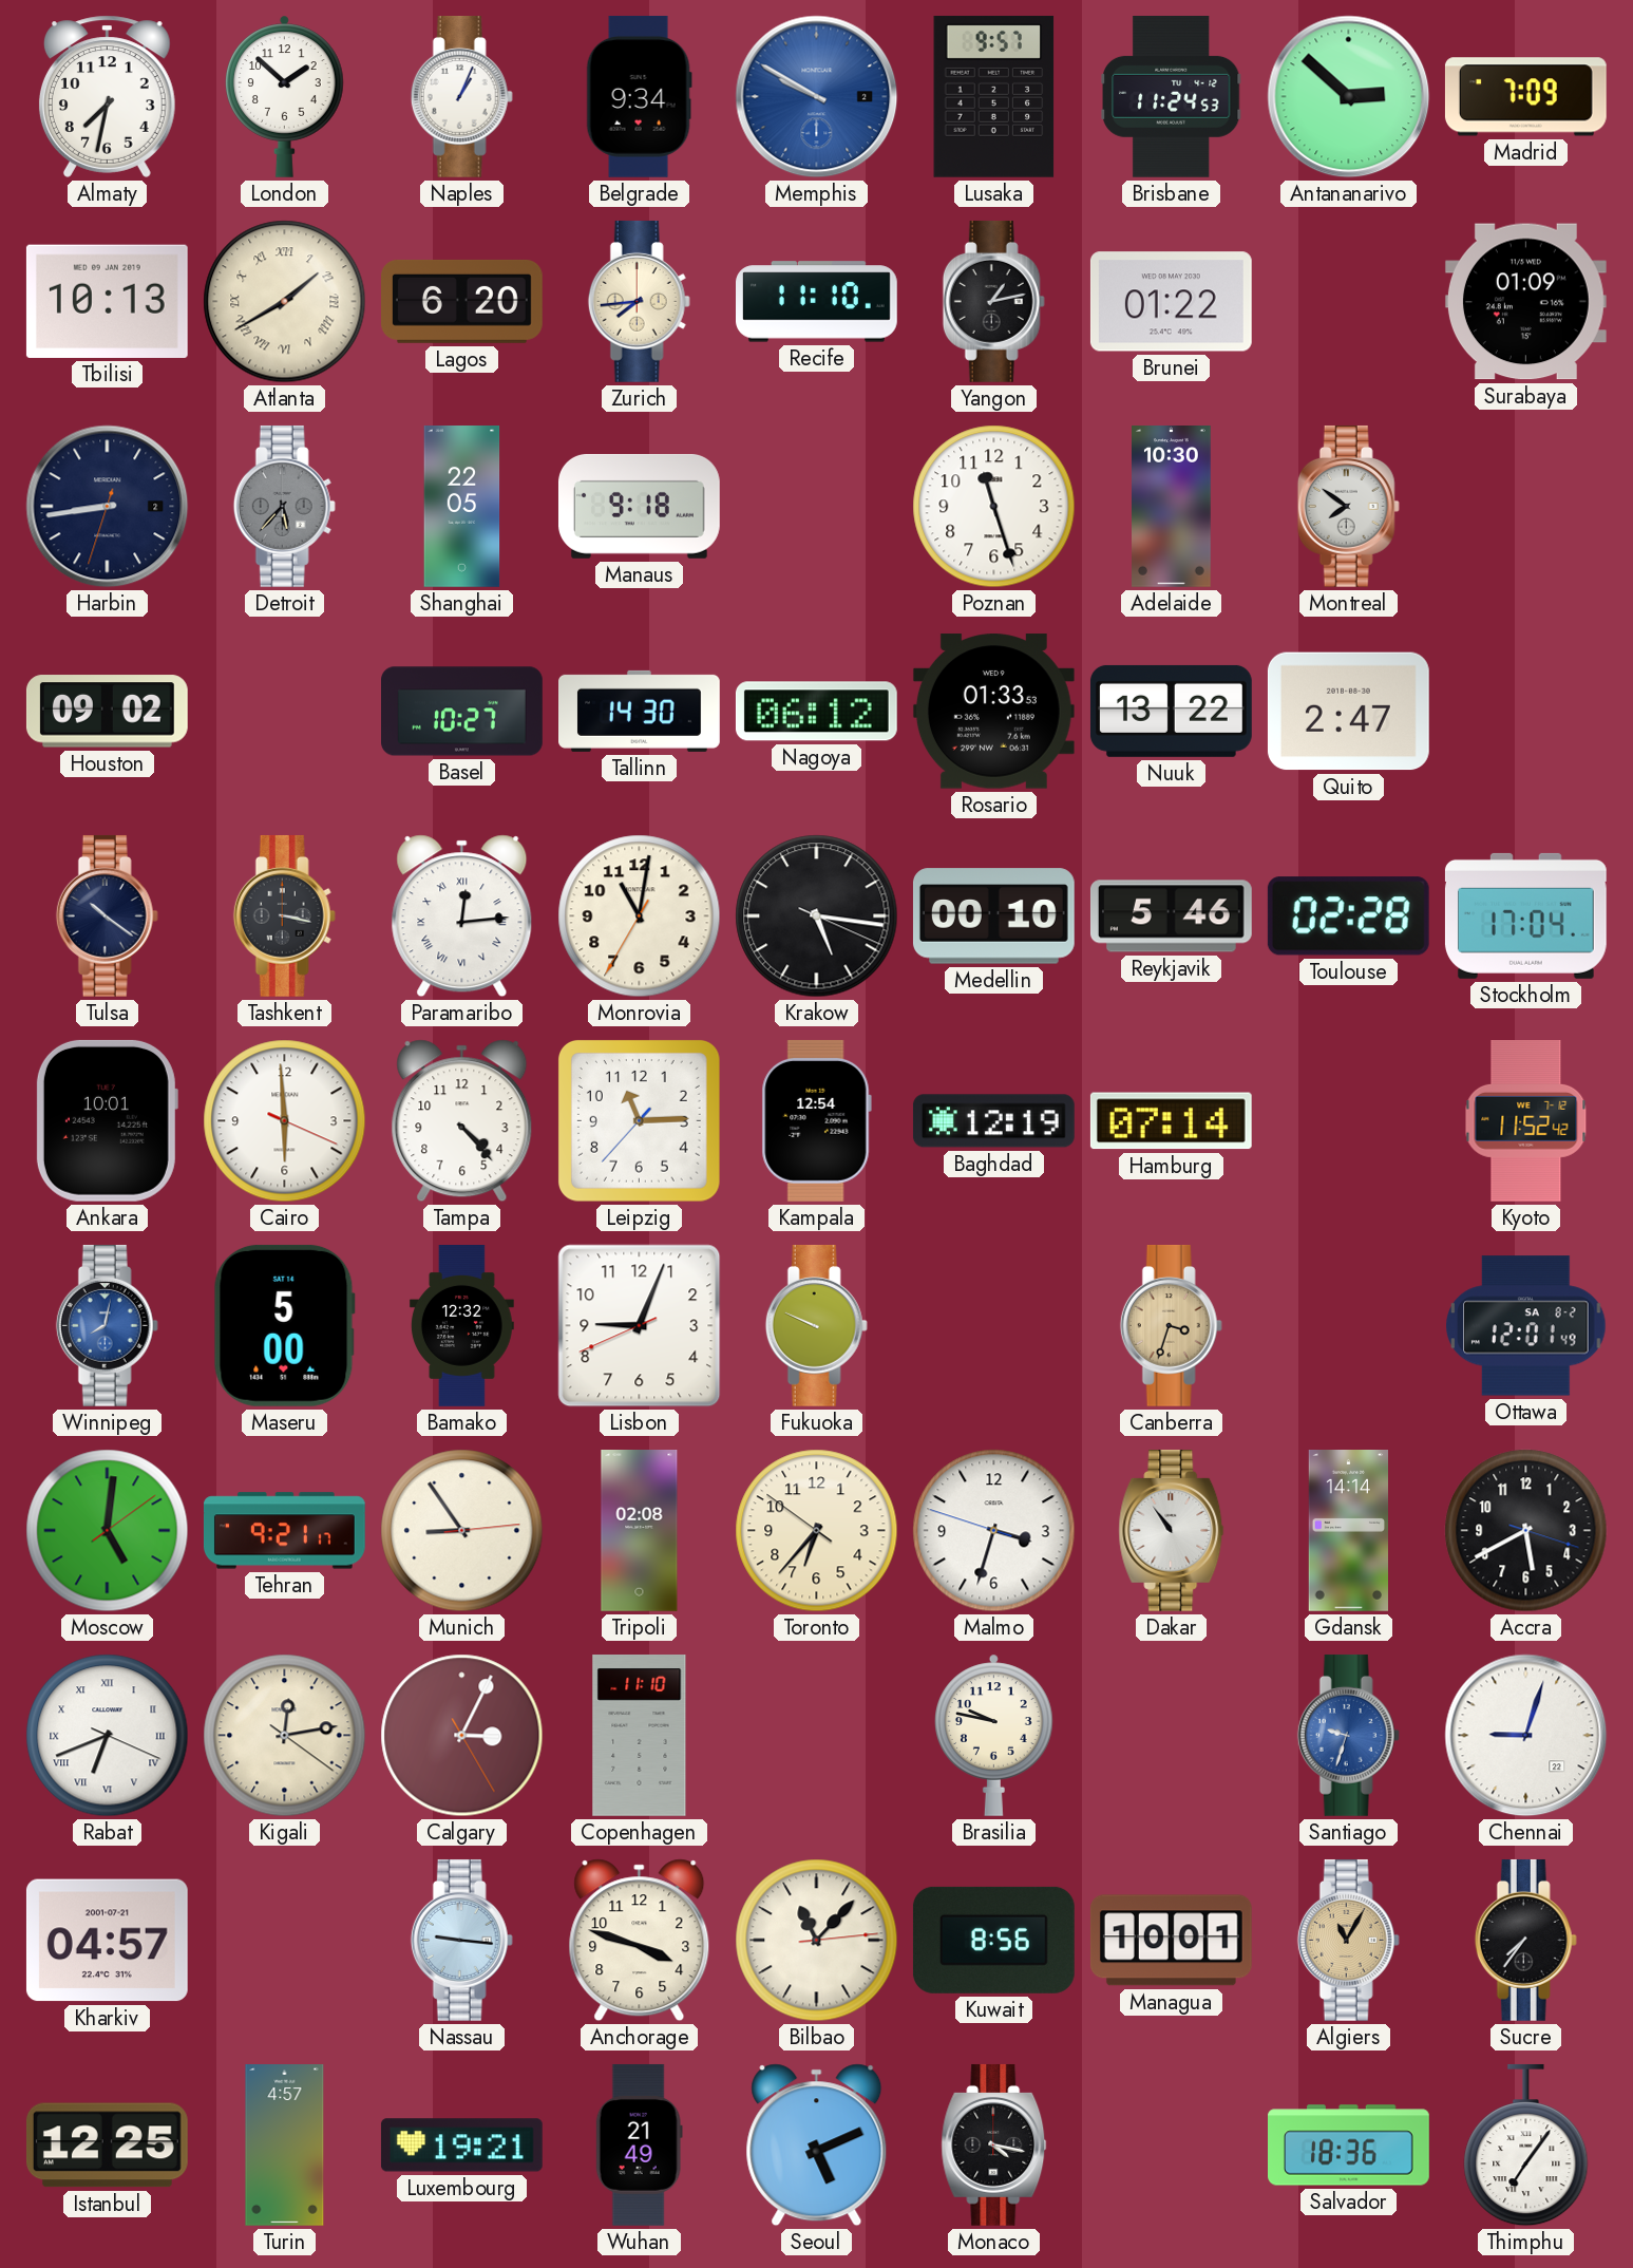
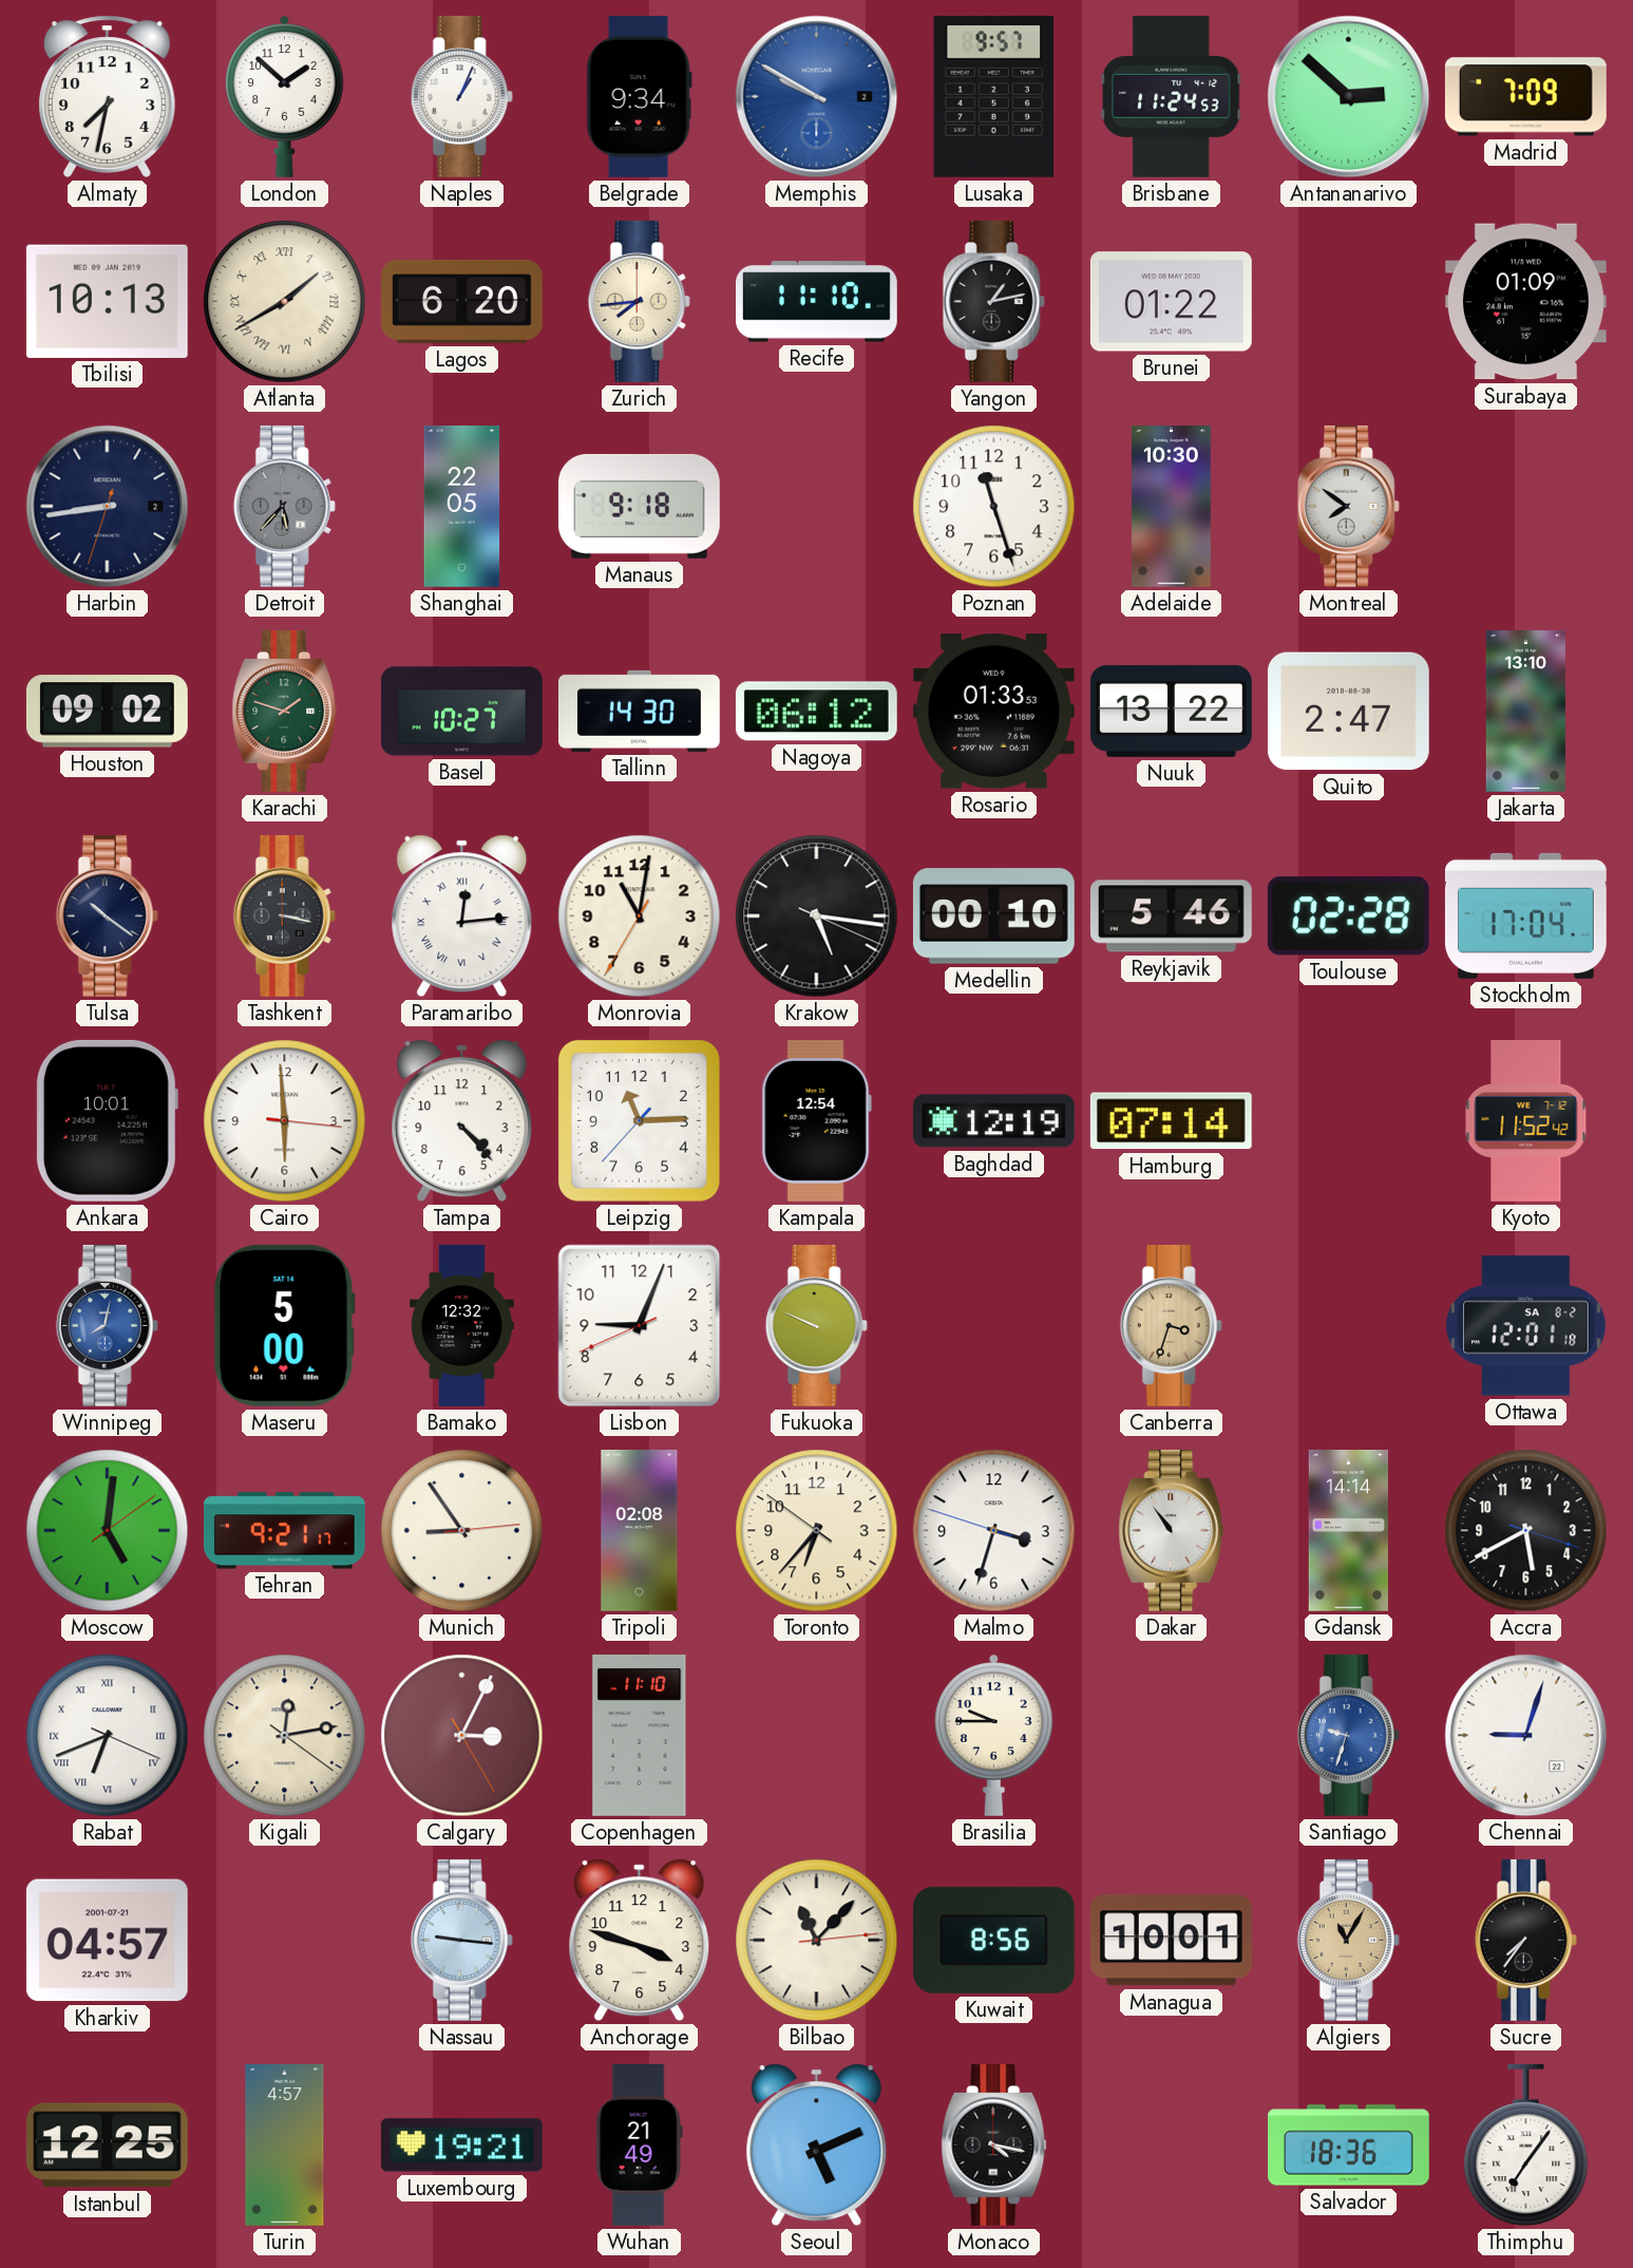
Karachi: none -> 1:48 (285, 711)
Jakarta: none -> 13:10 (1525, 712)
Cairo: 5:59:19 -> 5:59:16 (285, 1121)
Ottawa: 12:01:49 -> 12:01:18 (1526, 1326)
Brasilia: 9:47 -> 9:45 (994, 1735)
